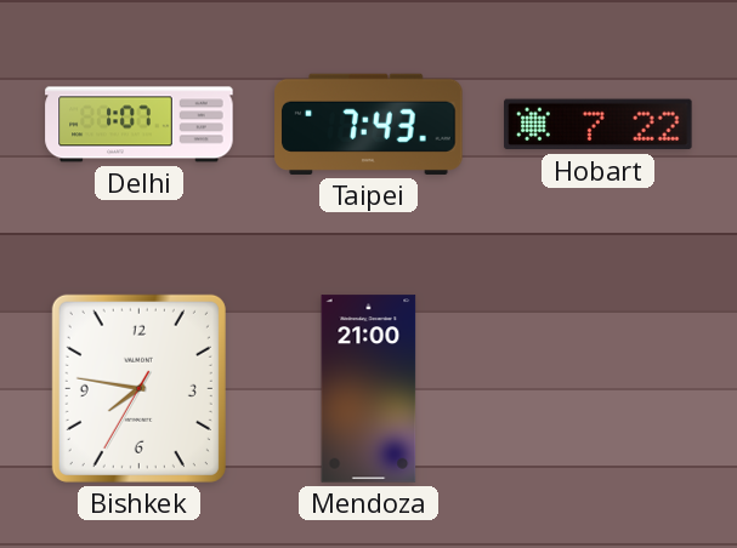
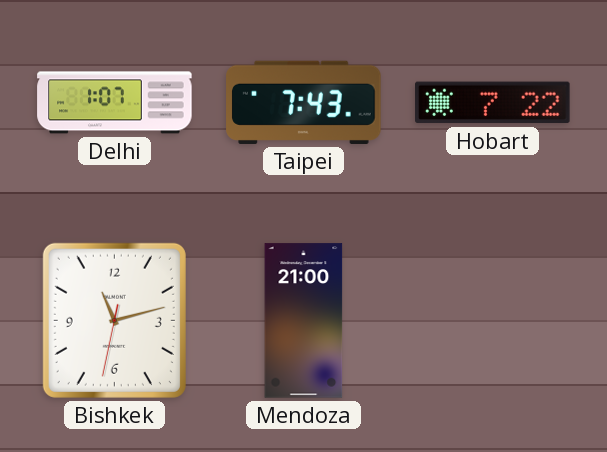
Bishkek: 7:46 -> 11:12 (114, 320)
